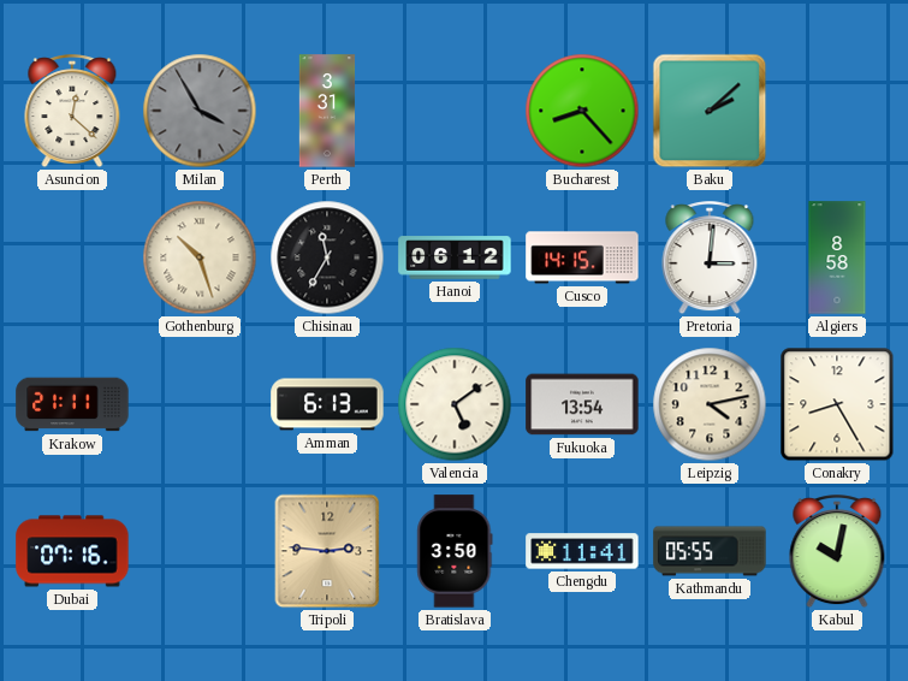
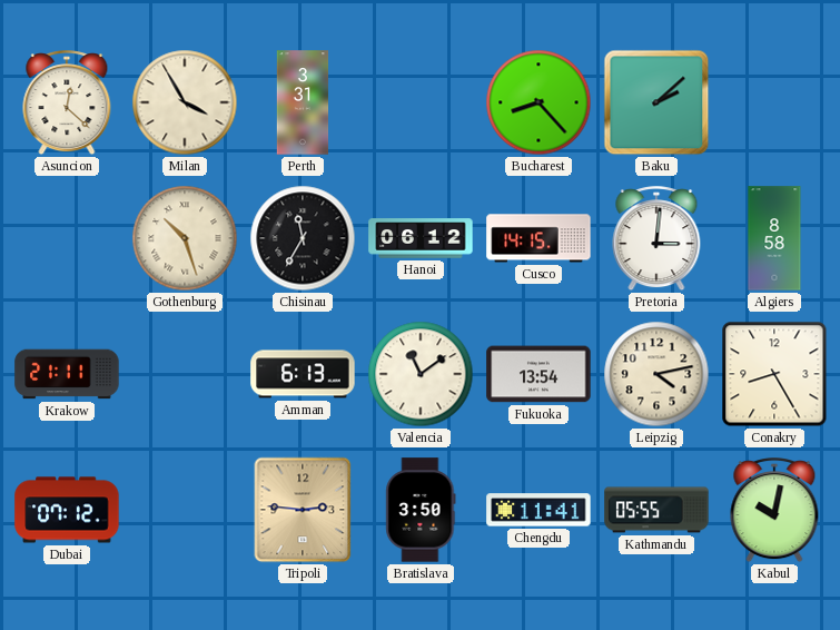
Milan dial: grey -> cream (185, 102)
Valencia: 5:09 -> 11:09 (421, 374)
Dubai: 07:16 -> 07:12 (67, 510)
